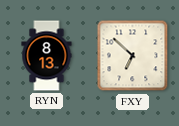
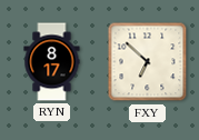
RYN: 8:13 -> 8:17 (52, 62)
